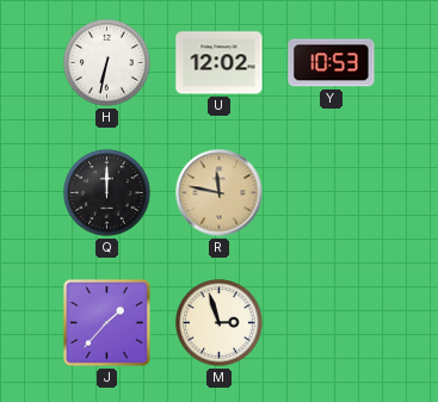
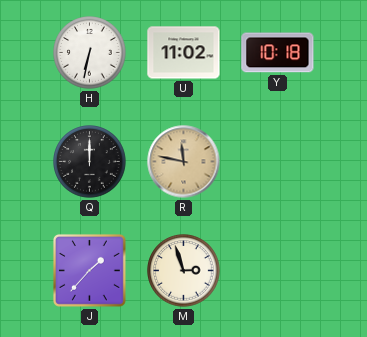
U: 12:02 -> 11:02 (184, 53)
Y: 10:53 -> 10:18 (278, 53)
